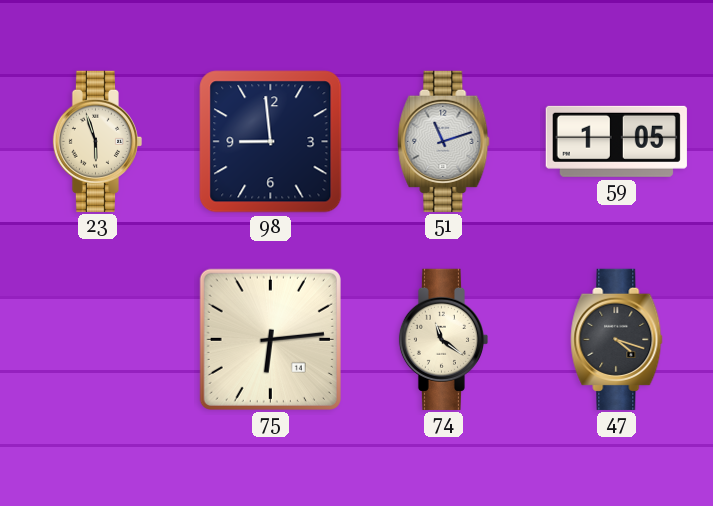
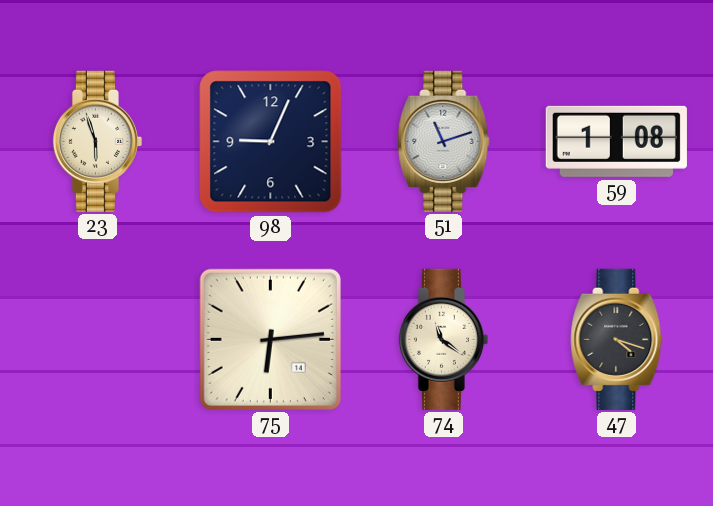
98: 8:59 -> 9:04 (271, 142)
59: 1:05 -> 1:08 (616, 141)
